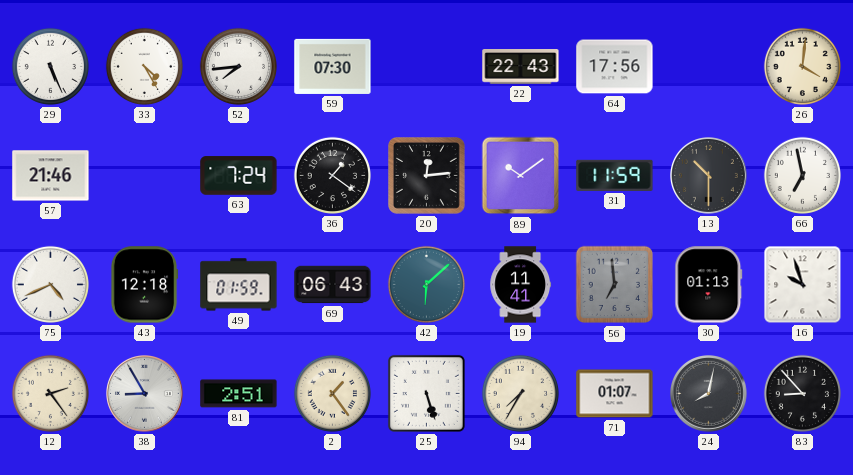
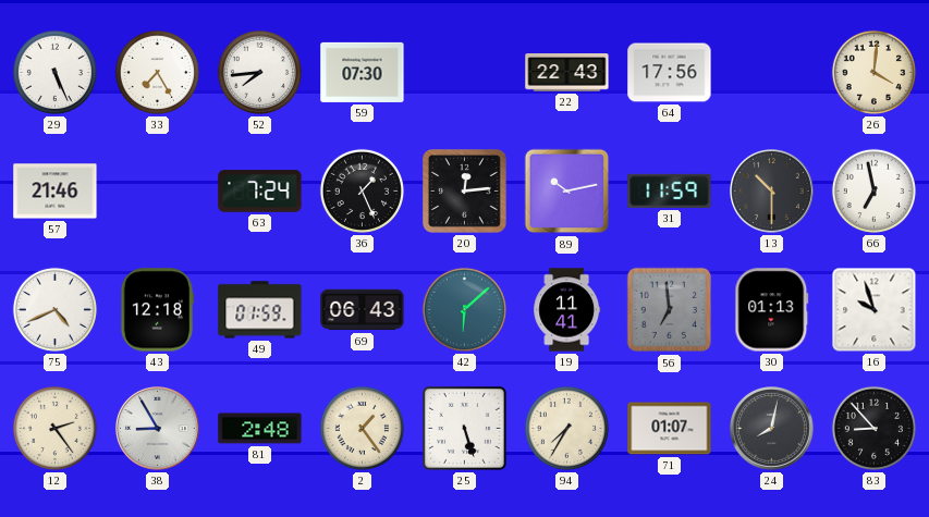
33: 4:25 -> 7:25 (157, 72)
36: 1:21 -> 1:26 (362, 190)
89: 10:09 -> 10:13 (567, 192)
81: 2:51 -> 2:48 (260, 429)
